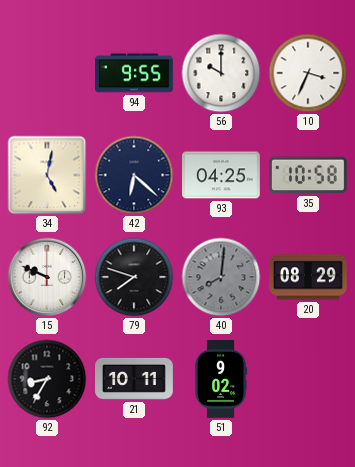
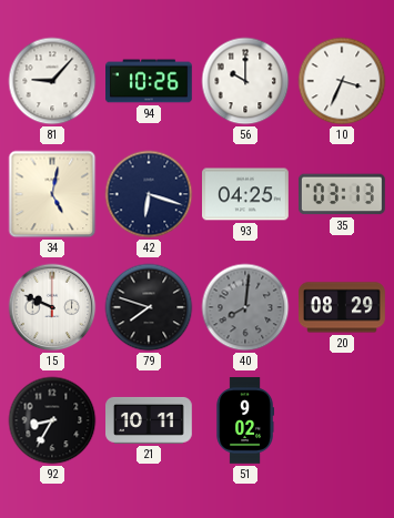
81: none -> 9:07 (52, 81)
94: 9:55 -> 10:26 (150, 81)
42: 6:22 -> 6:18 (149, 194)
35: 10:58 -> 03:13 (342, 194)
